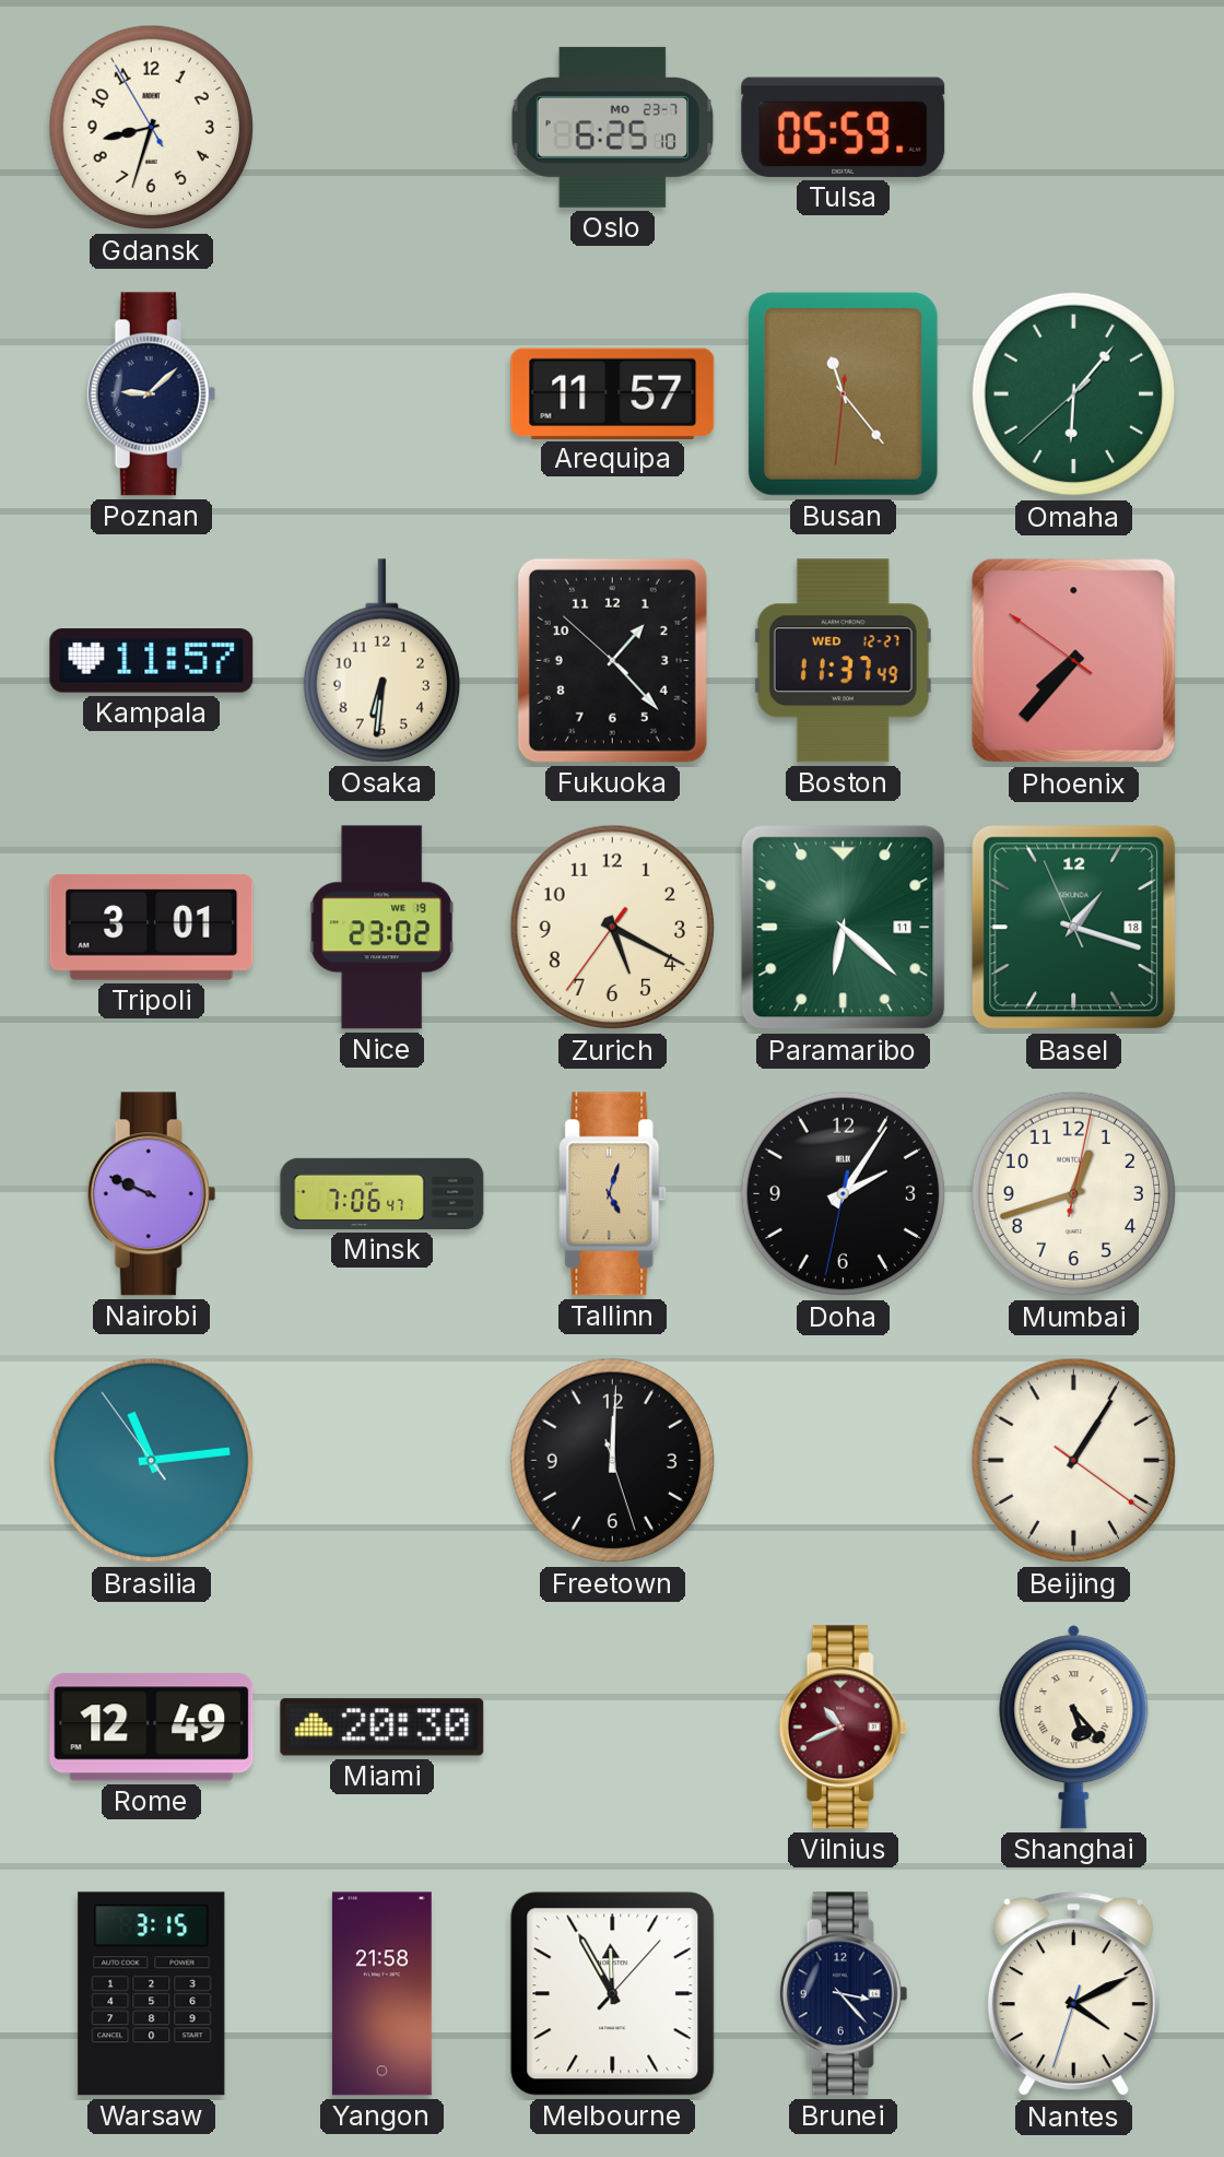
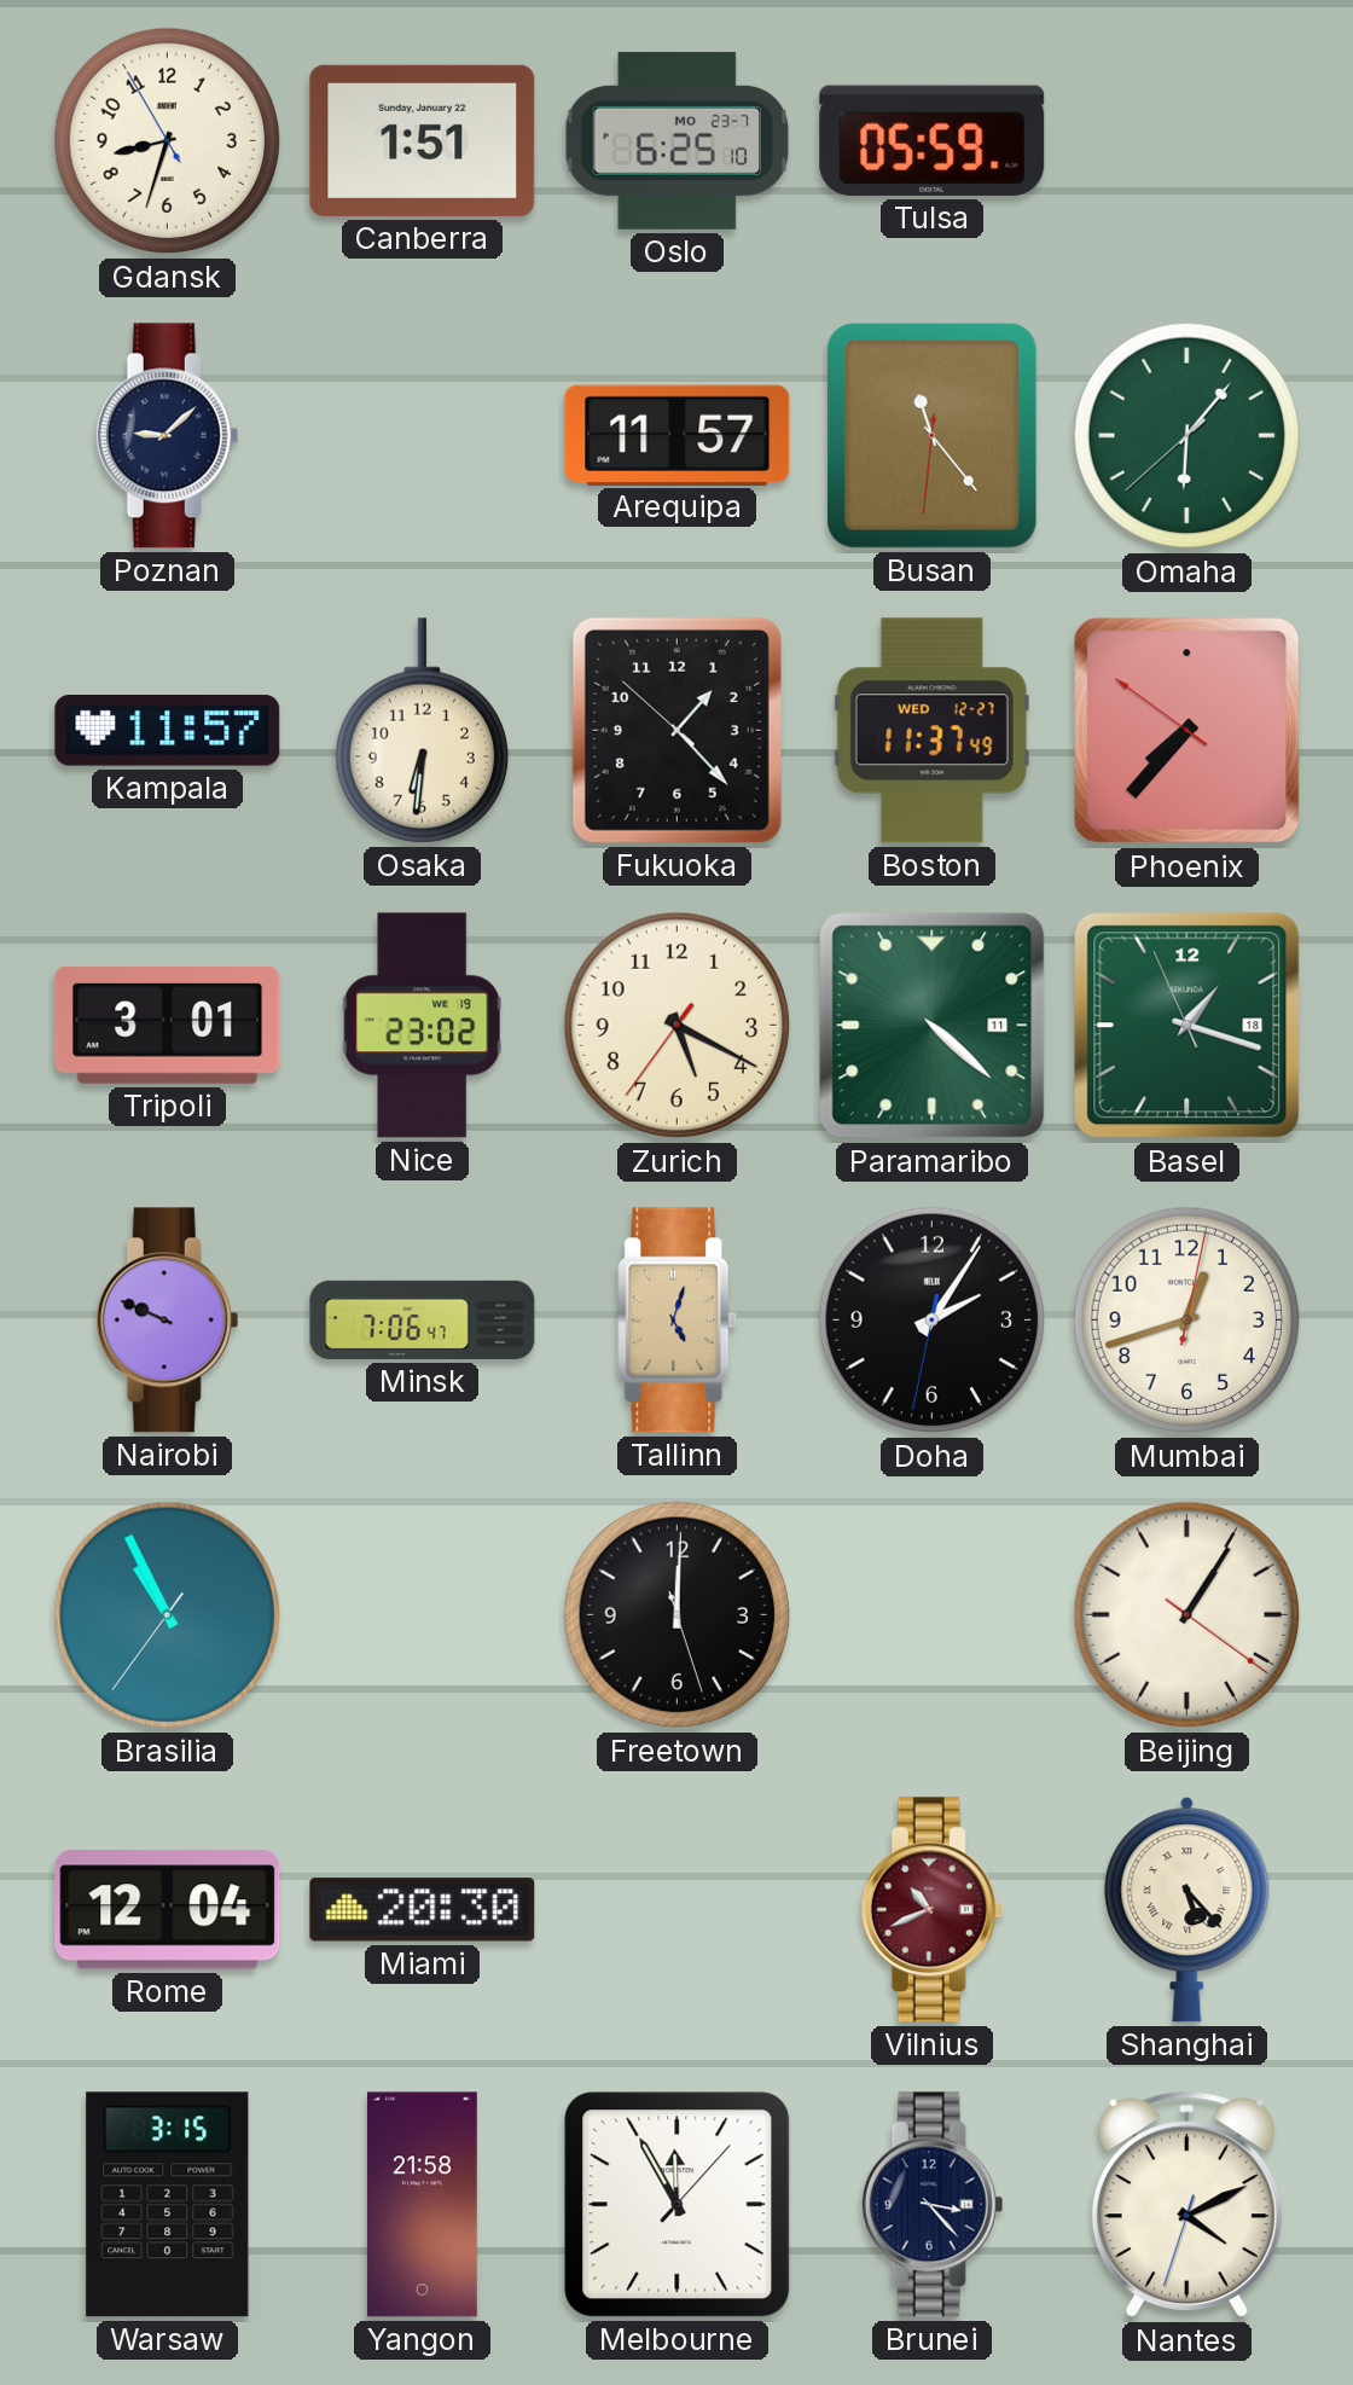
Canberra: none -> 1:51 (423, 140)
Paramaribo: 6:22 -> 4:22 (933, 1026)
Brasilia: 11:13 -> 10:55 (168, 1615)
Rome: 12:49 -> 12:04 (168, 1910)
